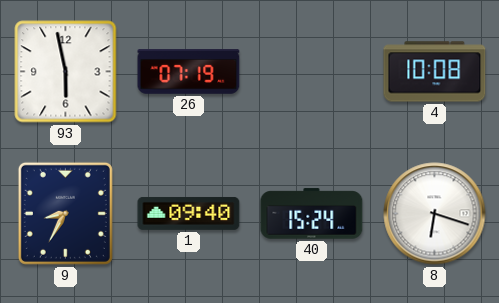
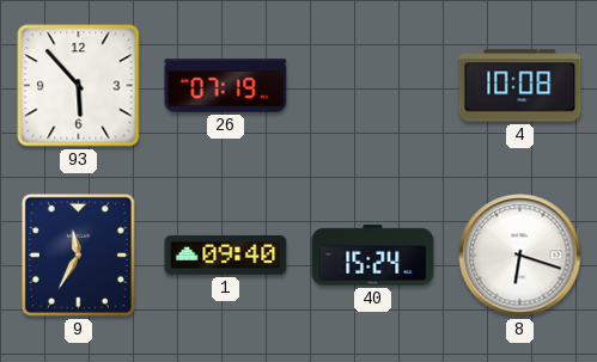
93: 5:58 -> 5:53 (79, 86)
9: 8:35 -> 11:35 (78, 254)
